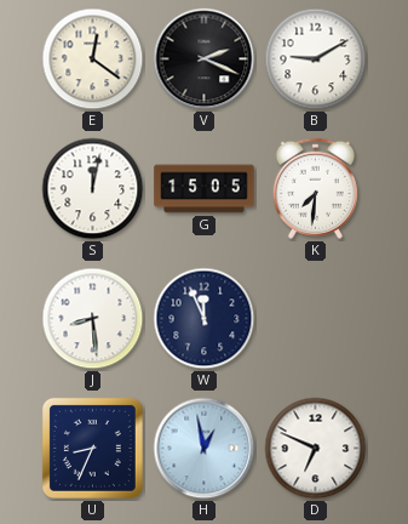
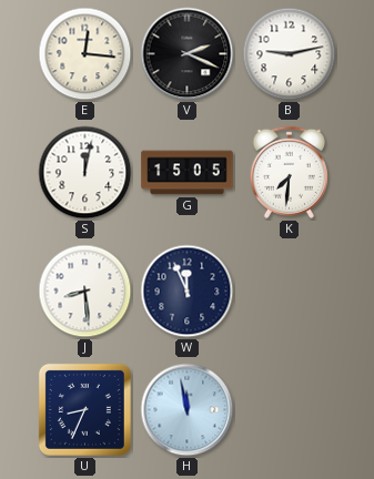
E: 12:21 -> 12:16 (85, 54)
B: 9:10 -> 9:13 (290, 54)
H: 12:58 -> 11:58 (188, 410)
D: 6:49 -> none (316, 449)
